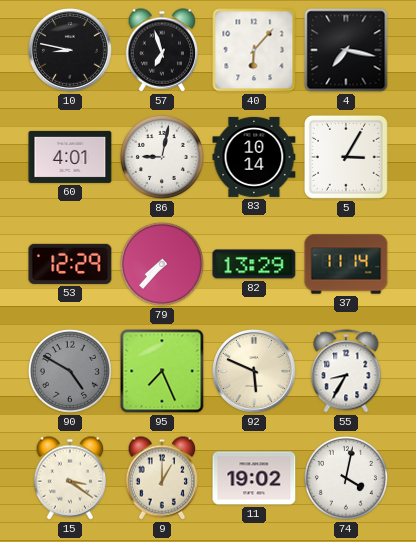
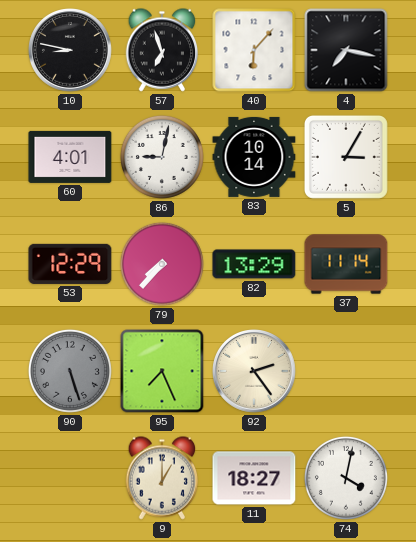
90: 4:50 -> 5:27 (70, 371)
92: 5:49 -> 2:24 (255, 372)
55: 8:35 -> none (346, 371)
15: 3:21 -> none (70, 478)
11: 19:02 -> 18:27 (254, 478)
